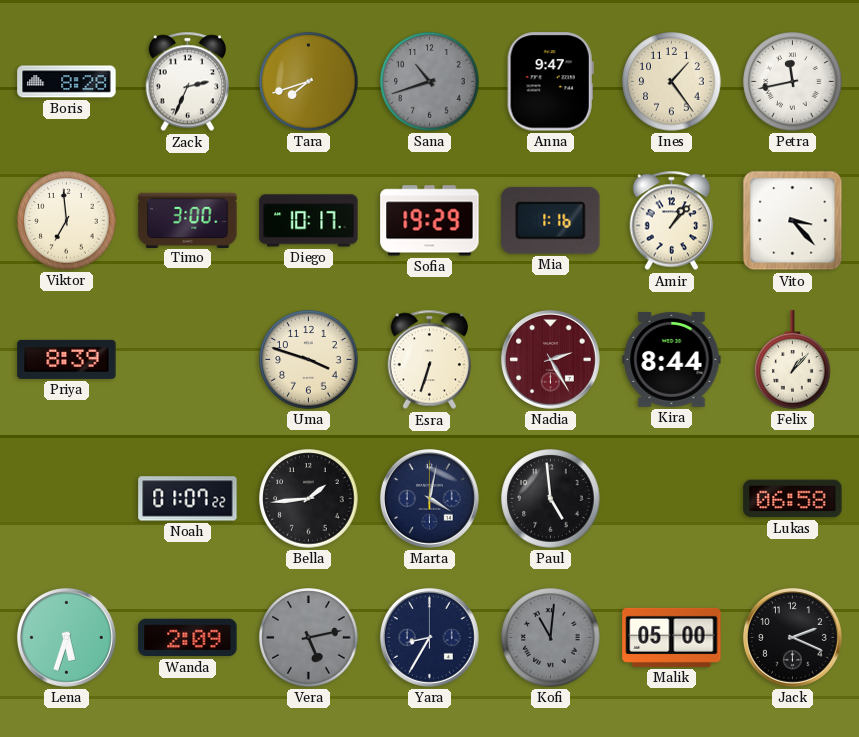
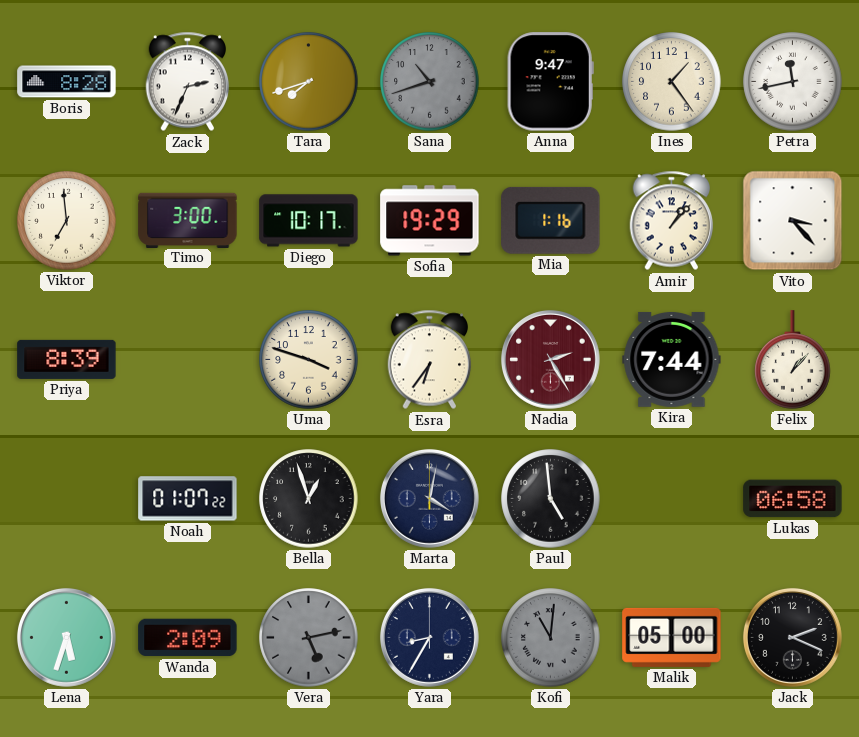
Esra: 6:33 -> 6:36 (430, 360)
Kira: 8:44 -> 7:44 (672, 359)
Bella: 1:44 -> 12:57 (309, 499)
